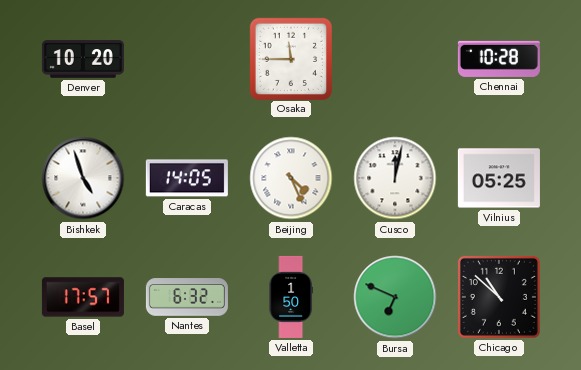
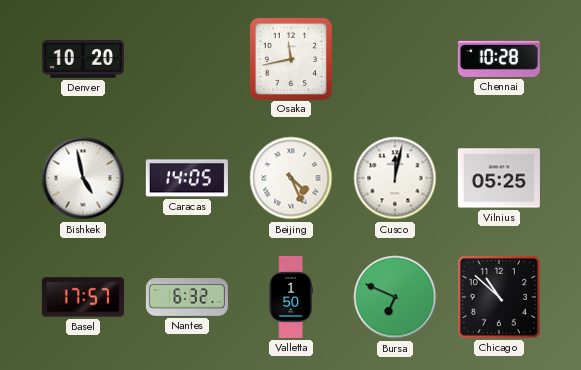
Osaka: 11:45 -> 11:43 (290, 58)
Bishkek: 4:57 -> 4:58 (83, 178)
